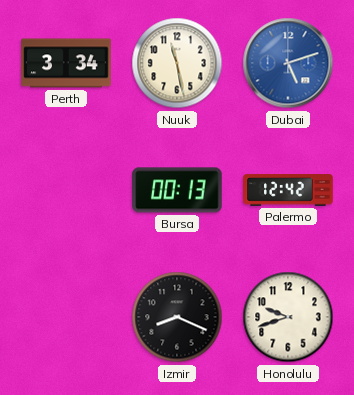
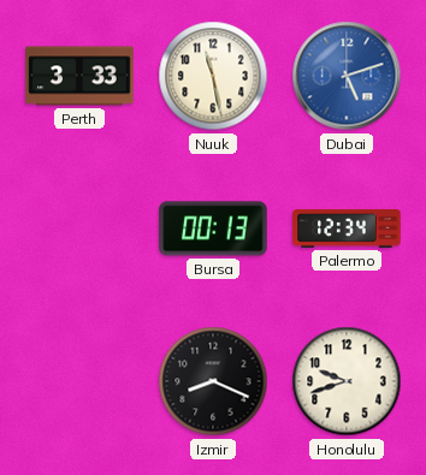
Perth: 3:34 -> 3:33 (79, 76)
Palermo: 12:42 -> 12:34 (347, 228)
